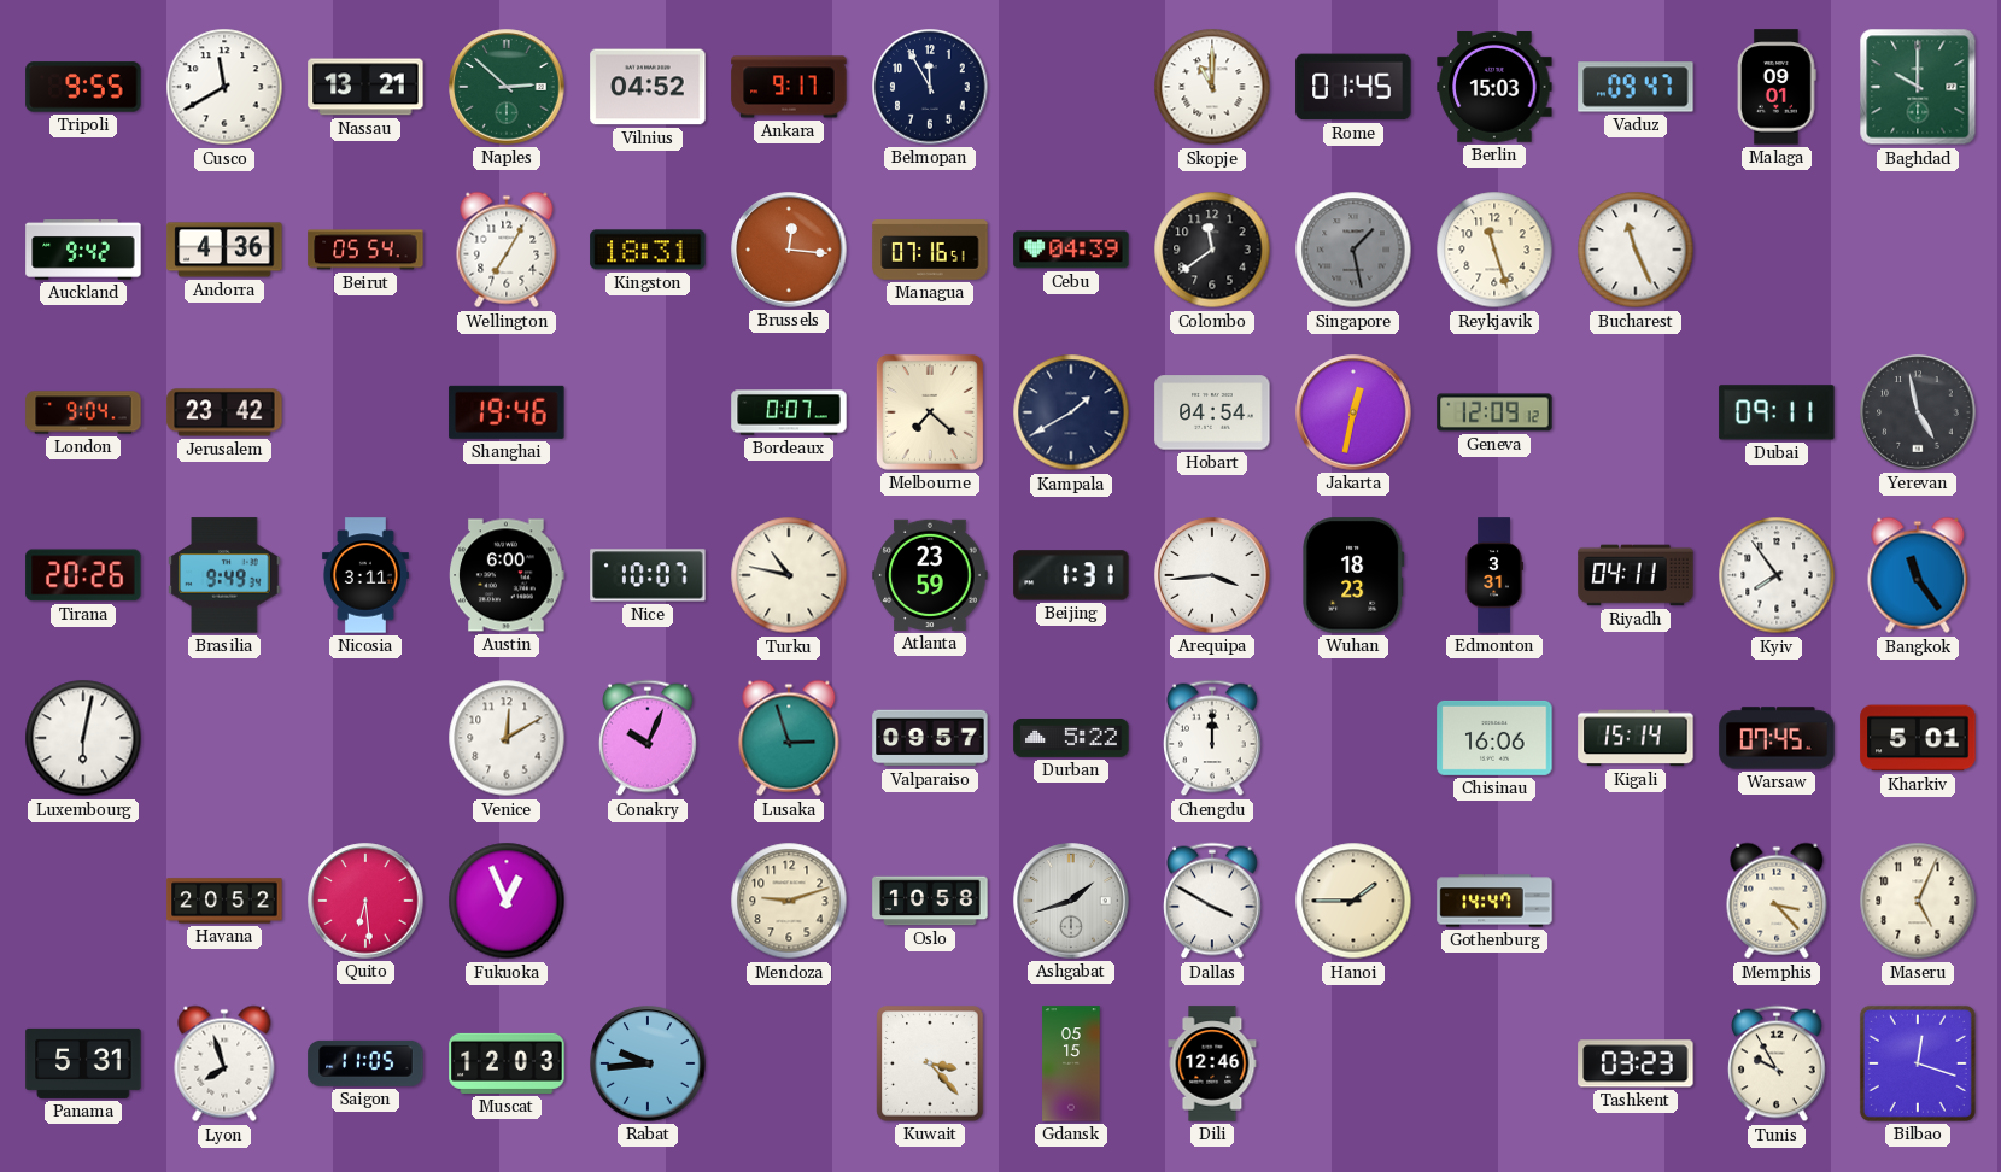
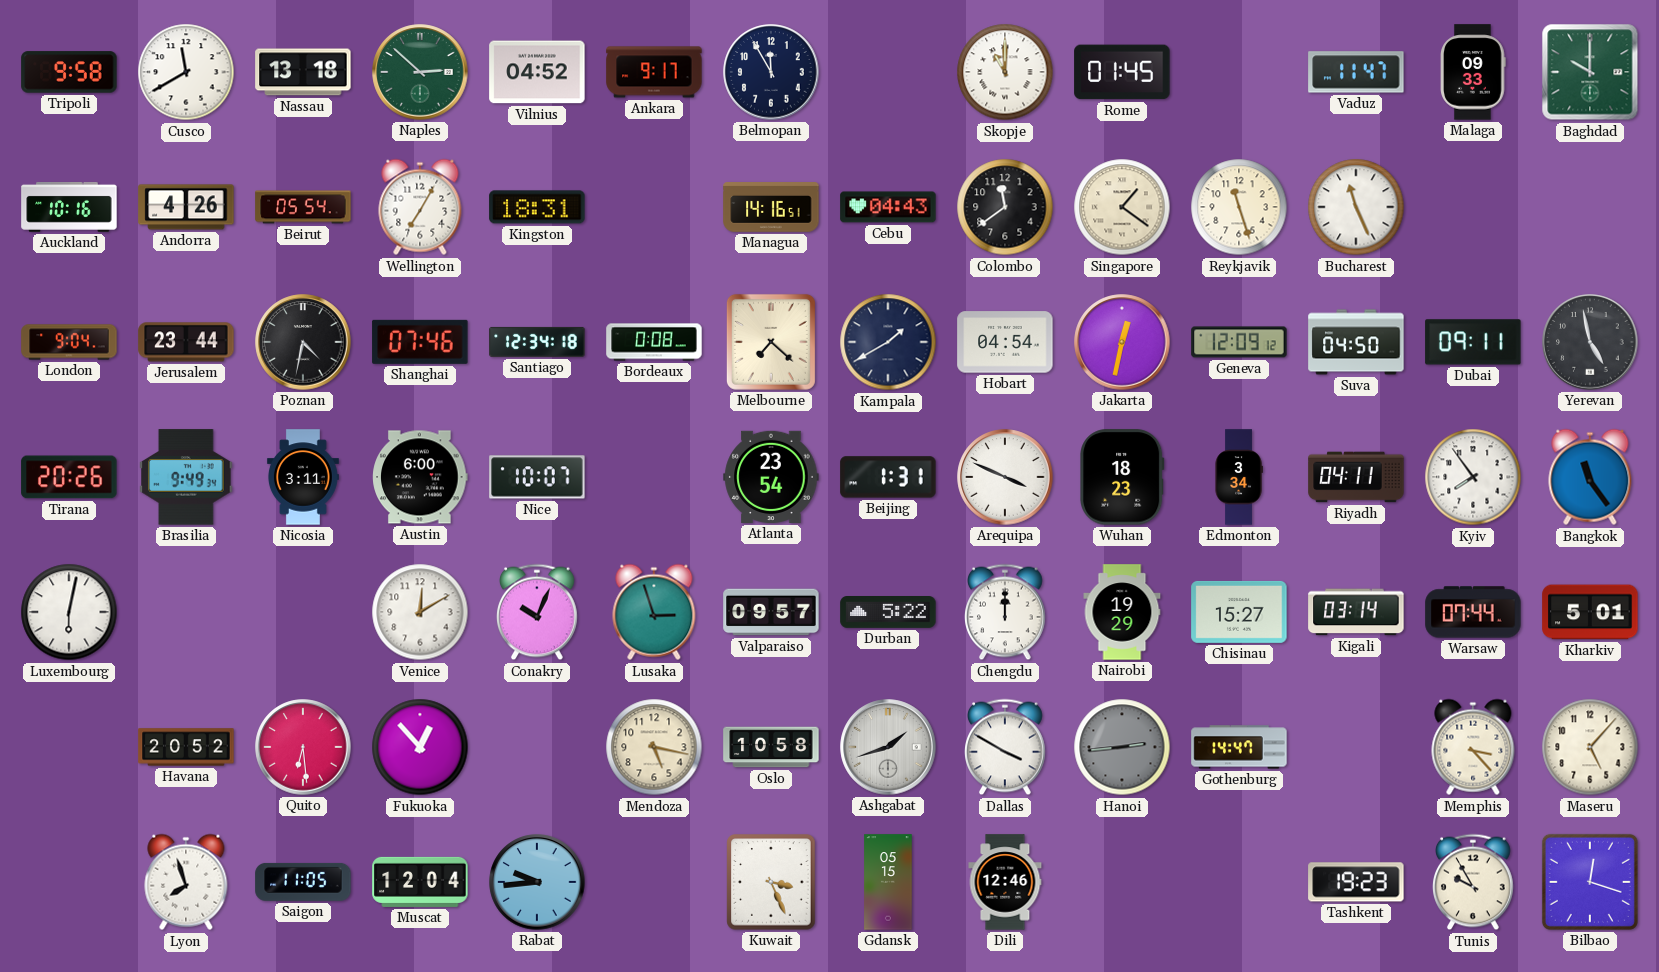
Tripoli: 9:55 -> 9:58 (69, 72)
Nassau: 13:21 -> 13:18 (303, 72)
Berlin: 15:03 -> none (1494, 88)
Vaduz: 09:47 -> 11:47 (1356, 72)
Malaga: 09:01 -> 09:33 (1473, 72)
Auckland: 9:42 -> 10:16 (69, 207)
Andorra: 4:36 -> 4:26 (186, 207)
Brussels: 12:16 -> none (789, 250)
Managua: 07:16 -> 14:16 (771, 207)
Cebu: 04:39 -> 04:43 (888, 207)
Singapore: 1:28 -> 1:21 (1122, 207)
Singapore dial: grey -> cream (1122, 207)
Jerusalem: 23:42 -> 23:44 (186, 342)
Poznan: none -> 4:32 (303, 342)
Shanghai: 19:46 -> 07:46 (420, 342)
Santiago: none -> 12:34 (537, 342)
Bordeaux: 0:07 -> 0:08 (654, 342)
Suva: none -> 04:50 (1356, 342)
Turku: 10:47 -> none (789, 575)
Atlanta: 23:59 -> 23:54 (771, 477)
Arequipa: 3:44 -> 3:49 (1005, 477)
Edmonton: 3:31 -> 3:34 (1239, 477)
Nairobi: none -> 19:29 (1122, 612)
Chisinau: 16:06 -> 15:27 (1239, 612)
Kigali: 15:14 -> 03:14 (1356, 612)
Warsaw: 07:45 -> 07:44 (1473, 612)
Fukuoka: 12:56 -> 12:53 (420, 747)
Mendoza: 9:12 -> 5:17 (654, 747)
Hanoi: 1:45 -> 2:44 (1122, 747)
Hanoi dial: cream -> grey (1122, 747)
Maseru: 5:04 -> 5:07 (1590, 747)
Panama: 5:31 -> none (83, 1063)
Muscat: 12:03 -> 12:04 (420, 882)
Kuwait: 3:23 -> 3:26 (771, 882)
Tashkent: 03:23 -> 19:23 (1356, 882)
